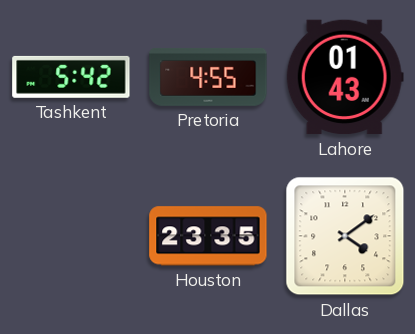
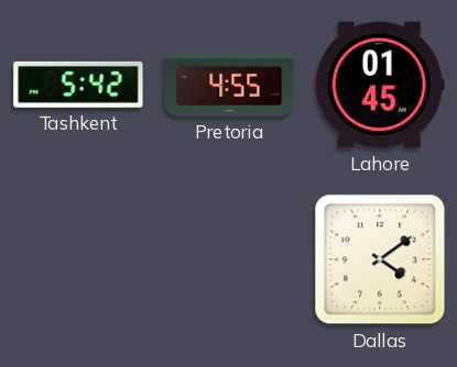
Lahore: 01:43 -> 01:45 (380, 85)
Houston: 23:35 -> none (208, 236)
